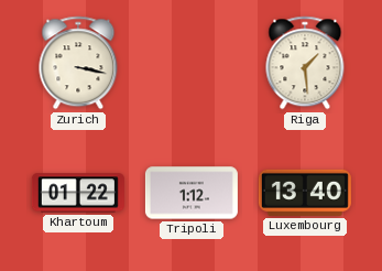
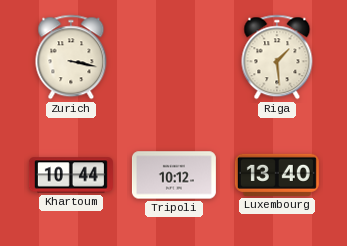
Khartoum: 01:22 -> 10:44 (71, 175)
Tripoli: 1:12 -> 10:12 (174, 175)
